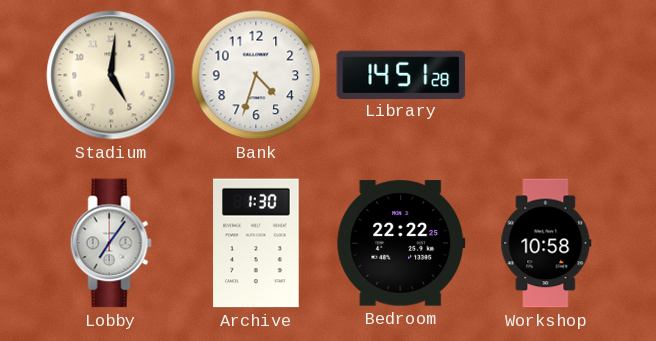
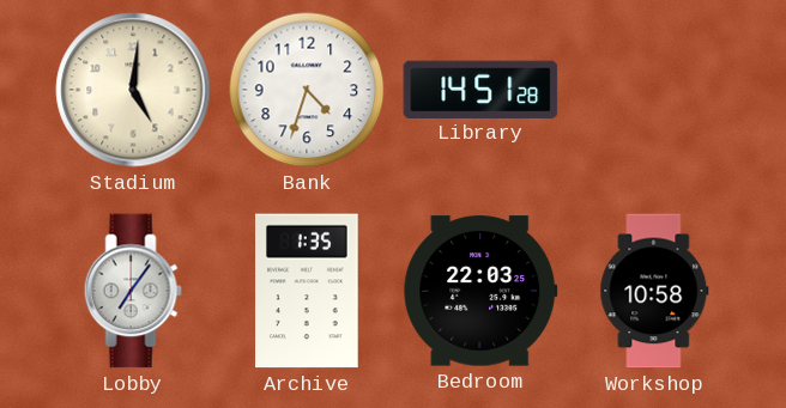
Archive: 1:30 -> 1:35 (307, 291)
Bedroom: 22:22 -> 22:03 (480, 291)
